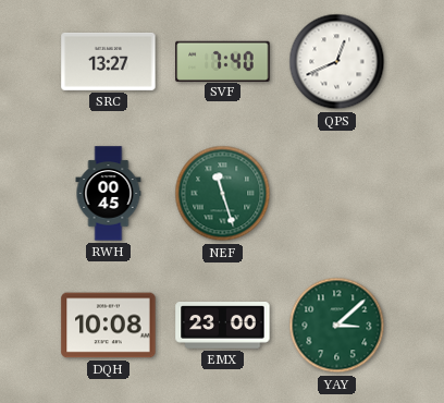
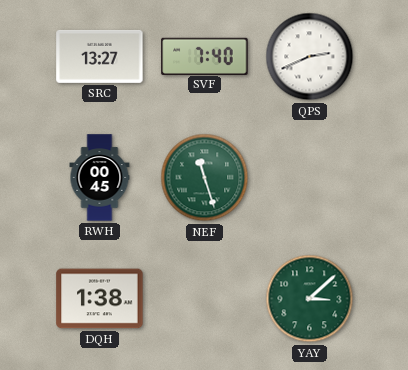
QPS: 12:41 -> 2:41 (310, 57)
DQH: 10:08 -> 1:38 (100, 299)
EMX: 23:00 -> none (223, 326)
